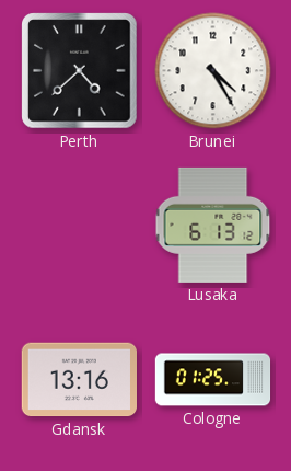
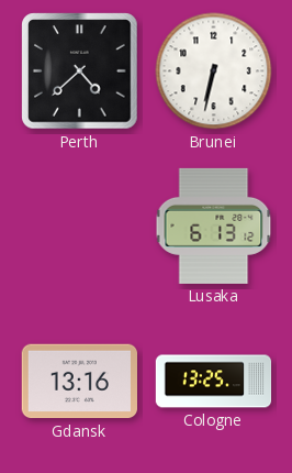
Brunei: 4:25 -> 6:32 (214, 71)
Cologne: 01:25 -> 13:25 (214, 382)
